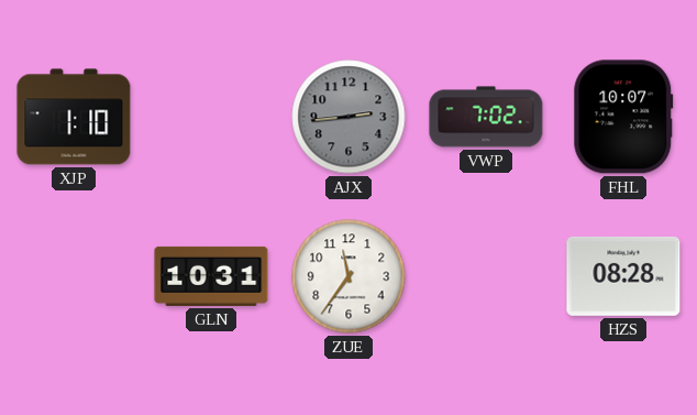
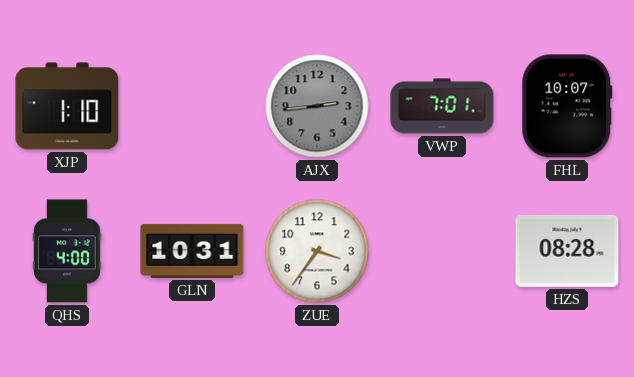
VWP: 7:02 -> 7:01 (442, 106)
QHS: none -> 4:00 (67, 251)
ZUE: 11:36 -> 3:36 (317, 251)
